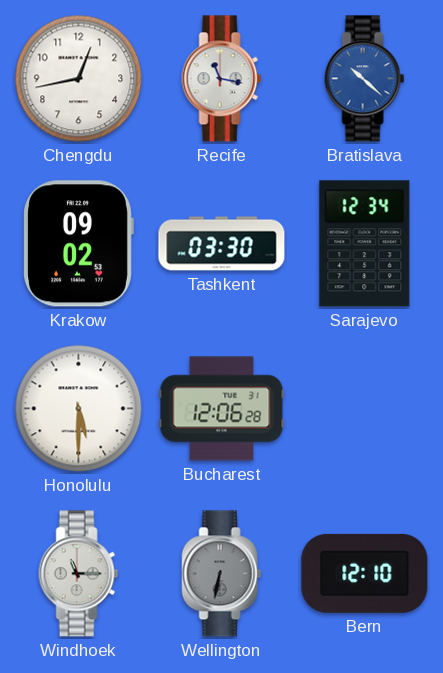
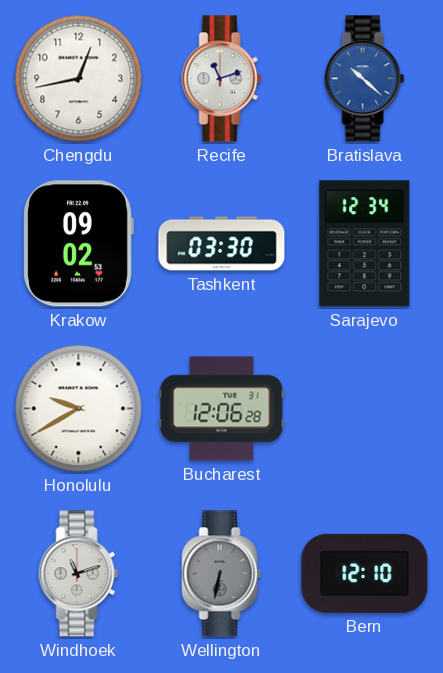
Recife: 11:17 -> 11:12 (222, 79)
Honolulu: 5:30 -> 9:40 (79, 409)
Windhoek: 11:15 -> 11:12 (79, 574)
